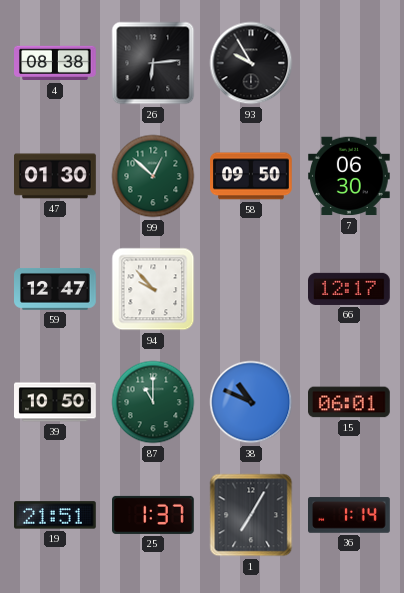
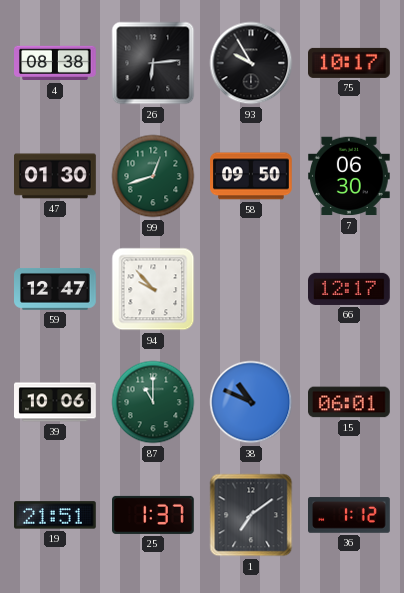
75: none -> 10:17 (350, 63)
99: 12:52 -> 12:42 (153, 176)
39: 10:50 -> 10:06 (56, 402)
1: 7:05 -> 7:09 (251, 515)
36: 1:14 -> 1:12 (350, 515)
